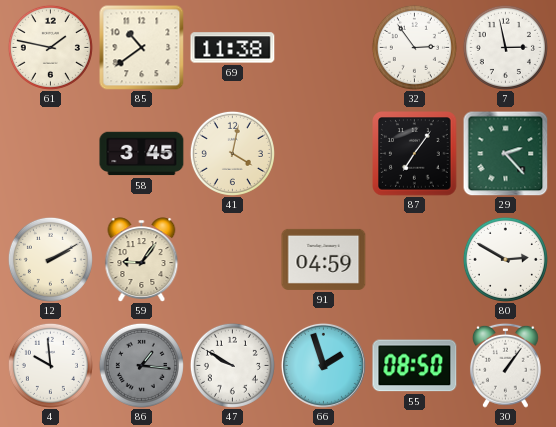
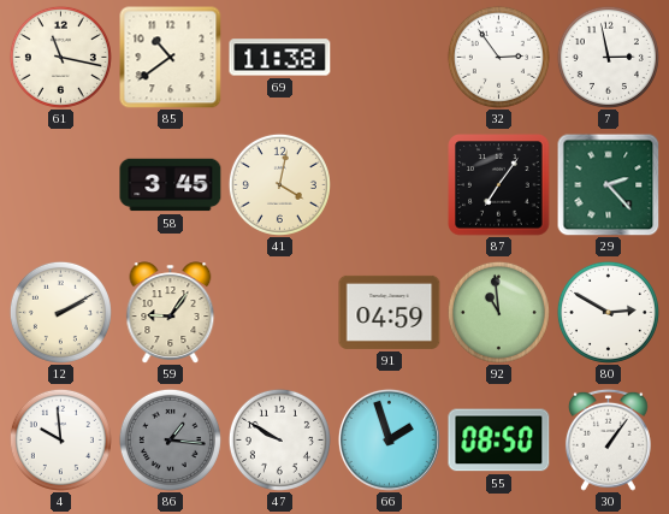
61: 1:47 -> 11:17 (60, 57)
92: none -> 10:59 (498, 312)
